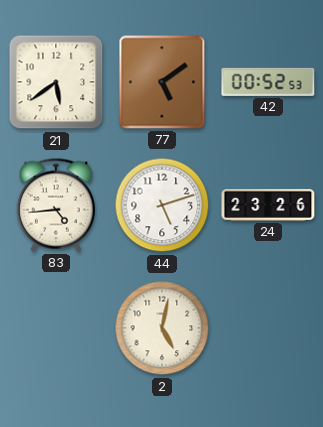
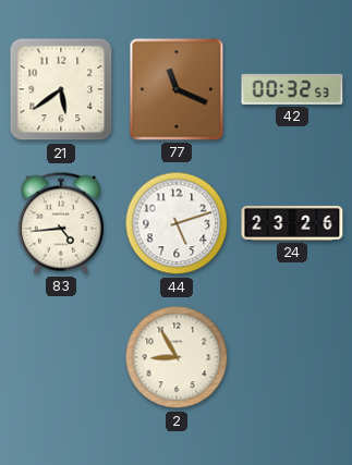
77: 5:09 -> 11:19 (177, 89)
42: 00:52 -> 00:32 (292, 89)
2: 5:02 -> 8:55 (177, 357)
